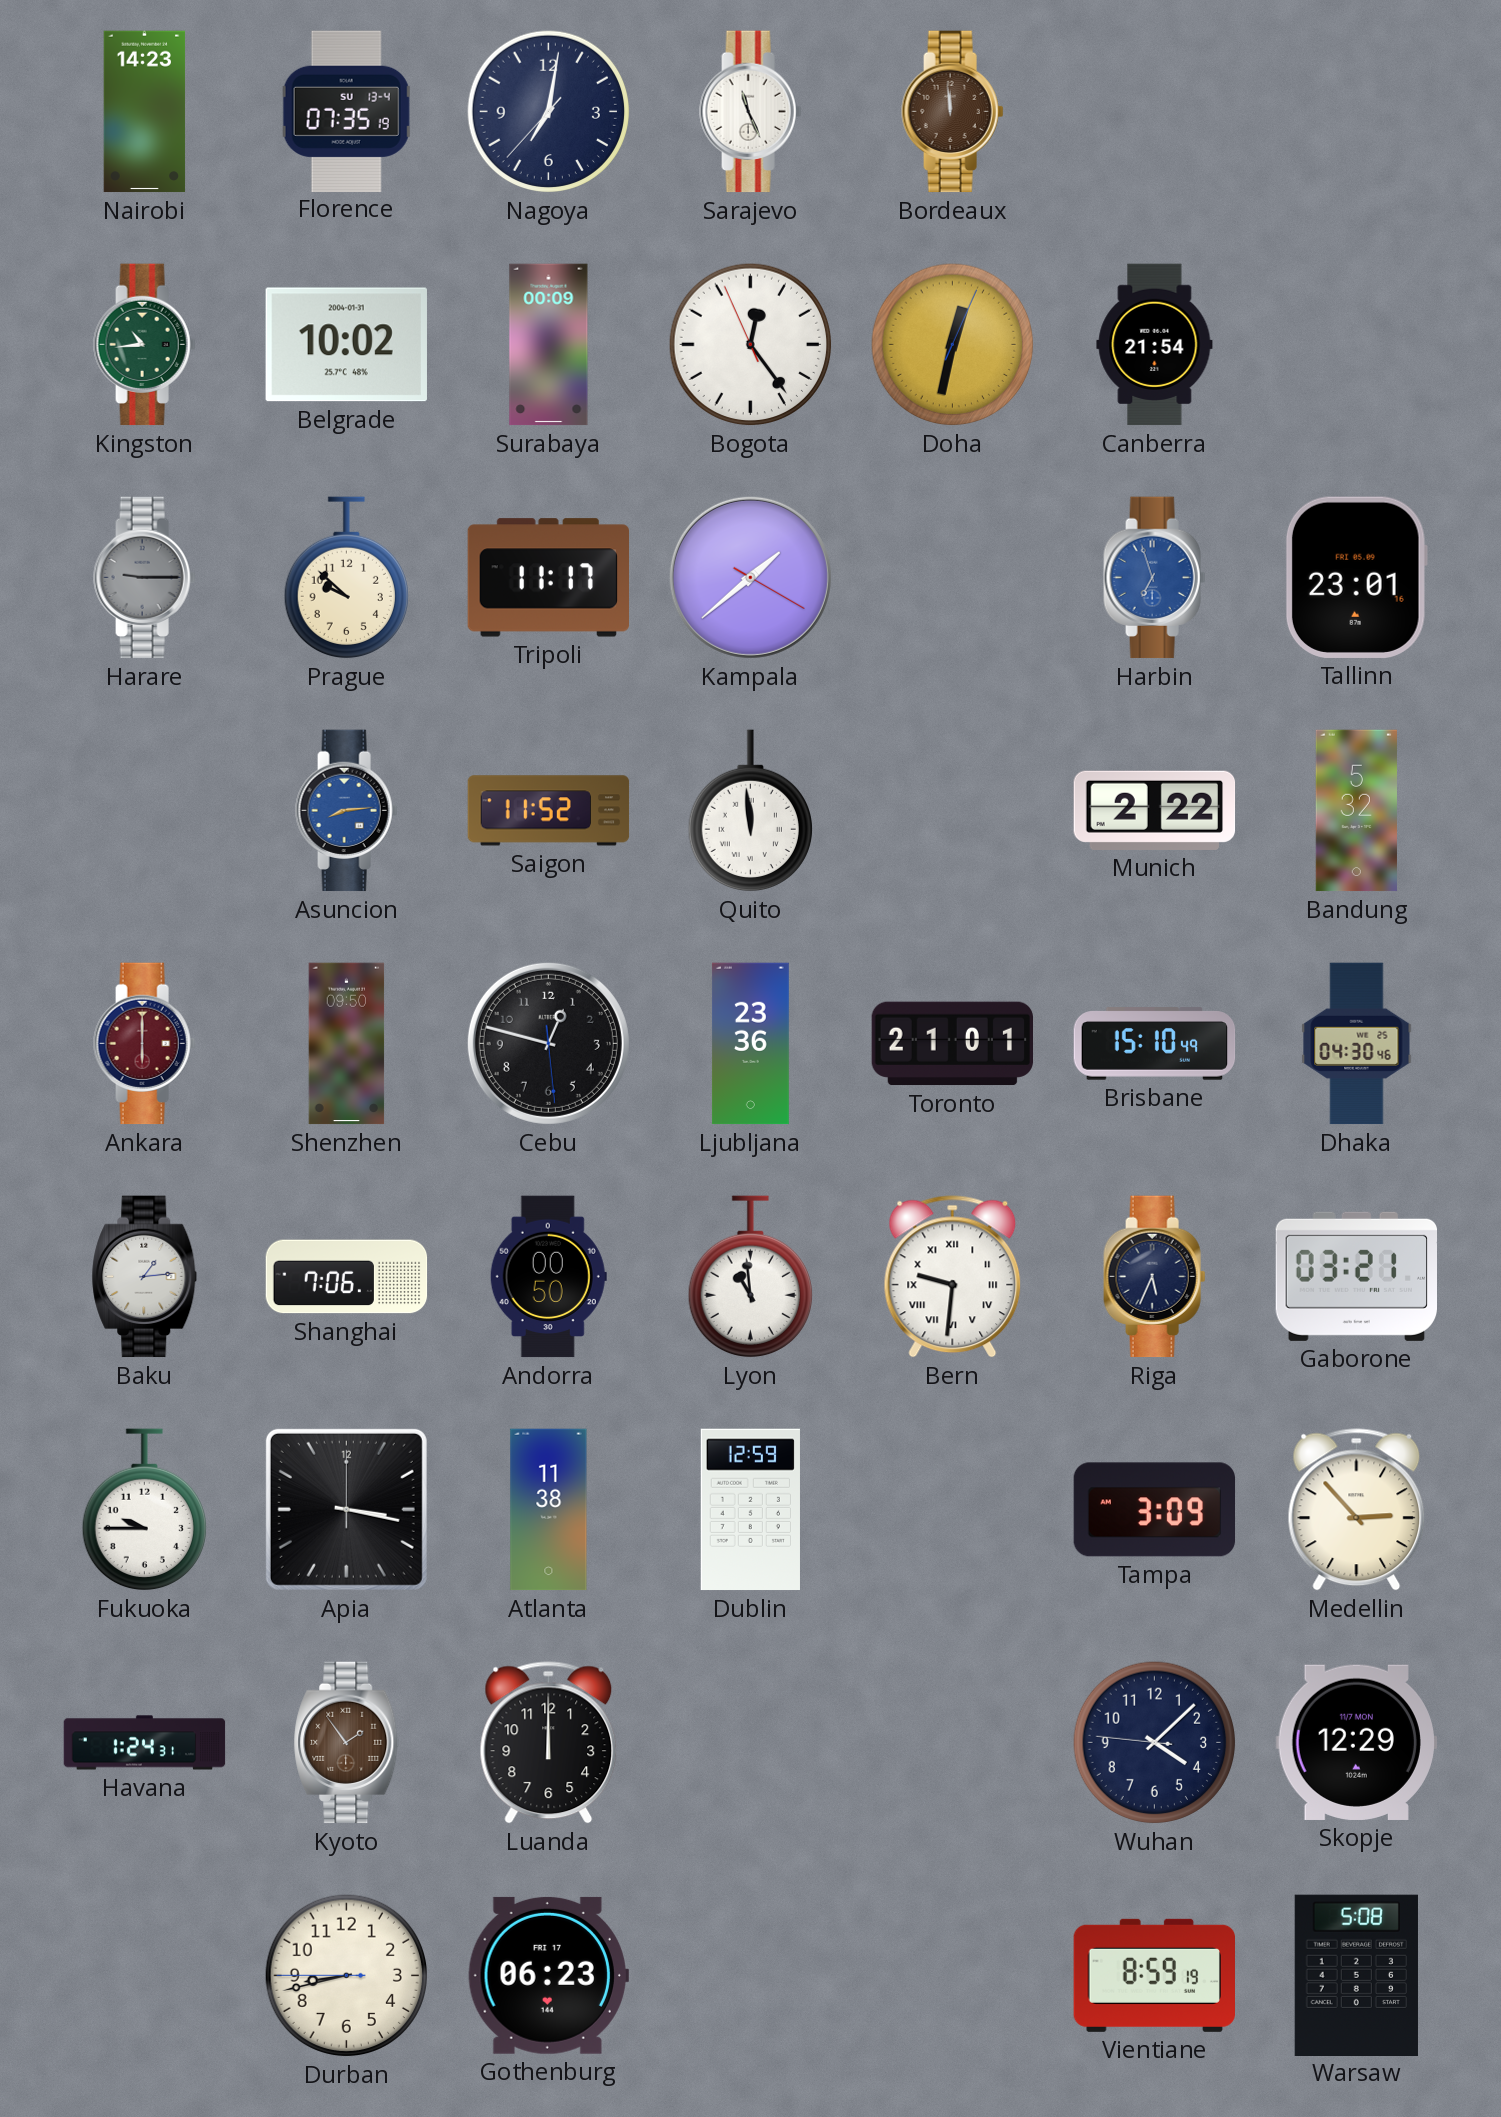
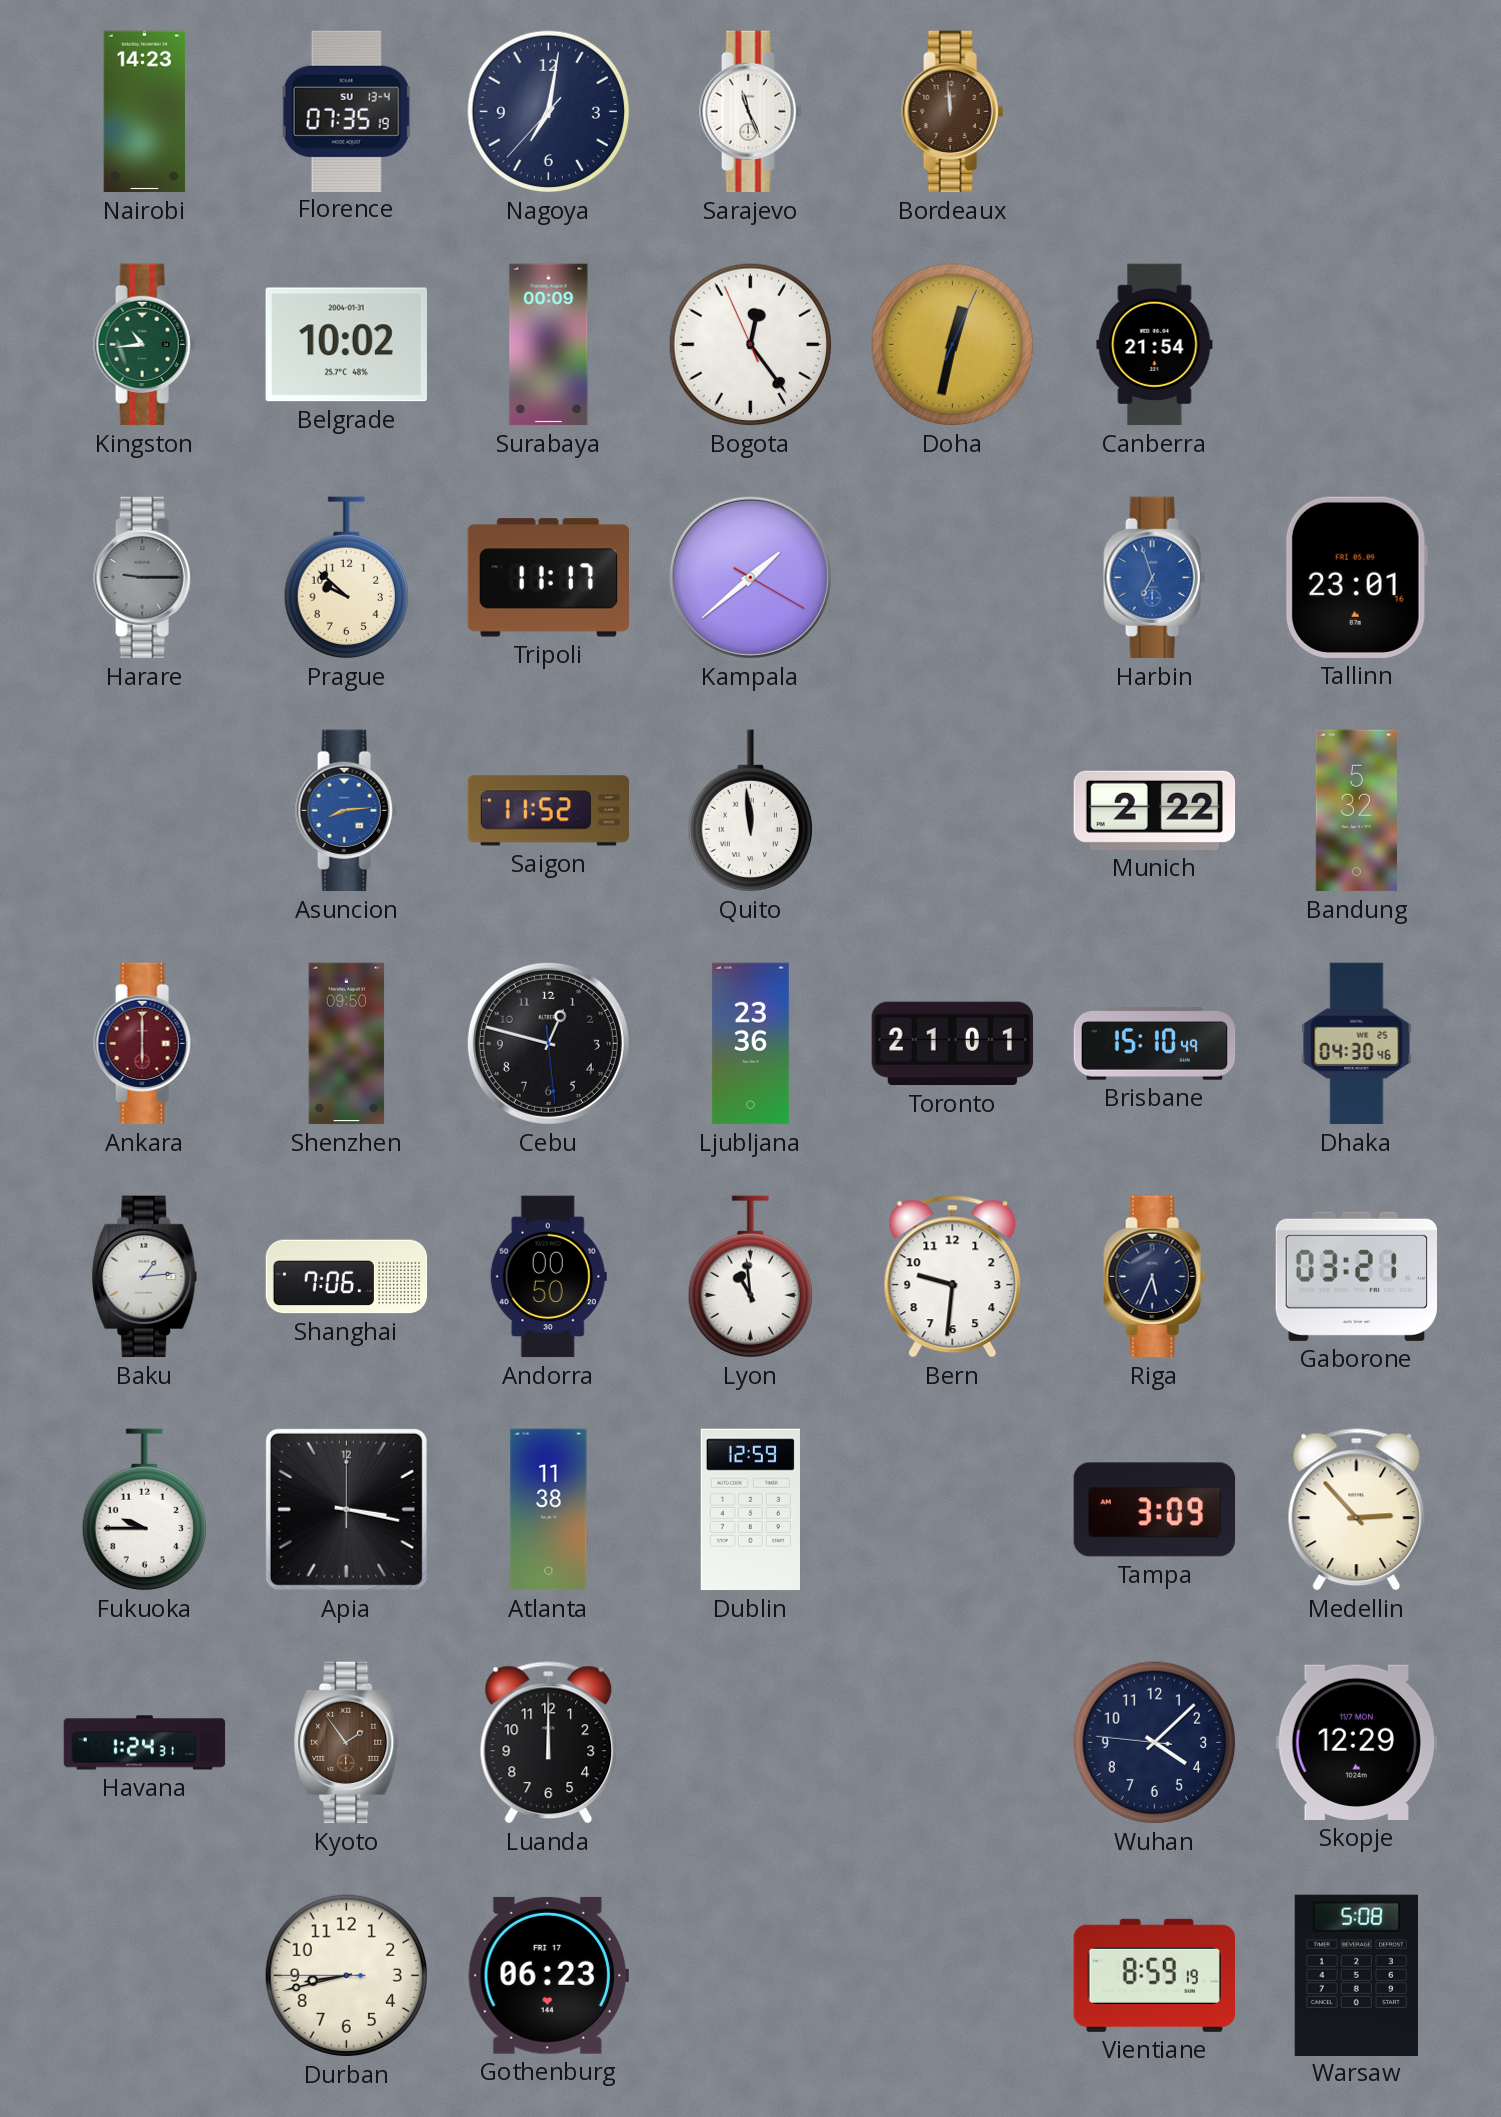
Bern numerals: Roman -> Arabic (953, 1277)
